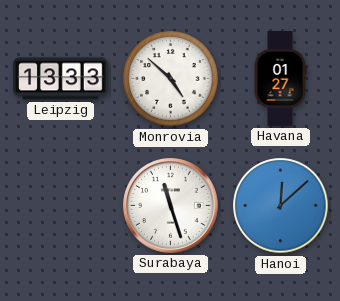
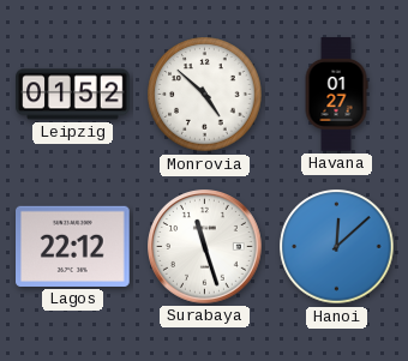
Leipzig: 13:33 -> 01:52 (73, 95)
Lagos: none -> 22:12 (73, 246)
